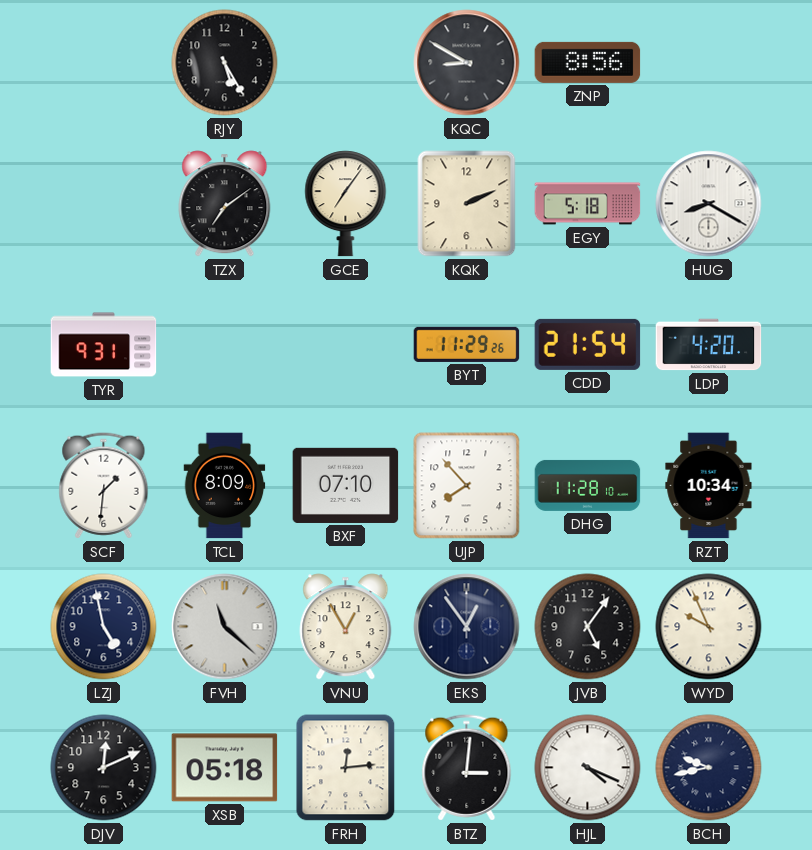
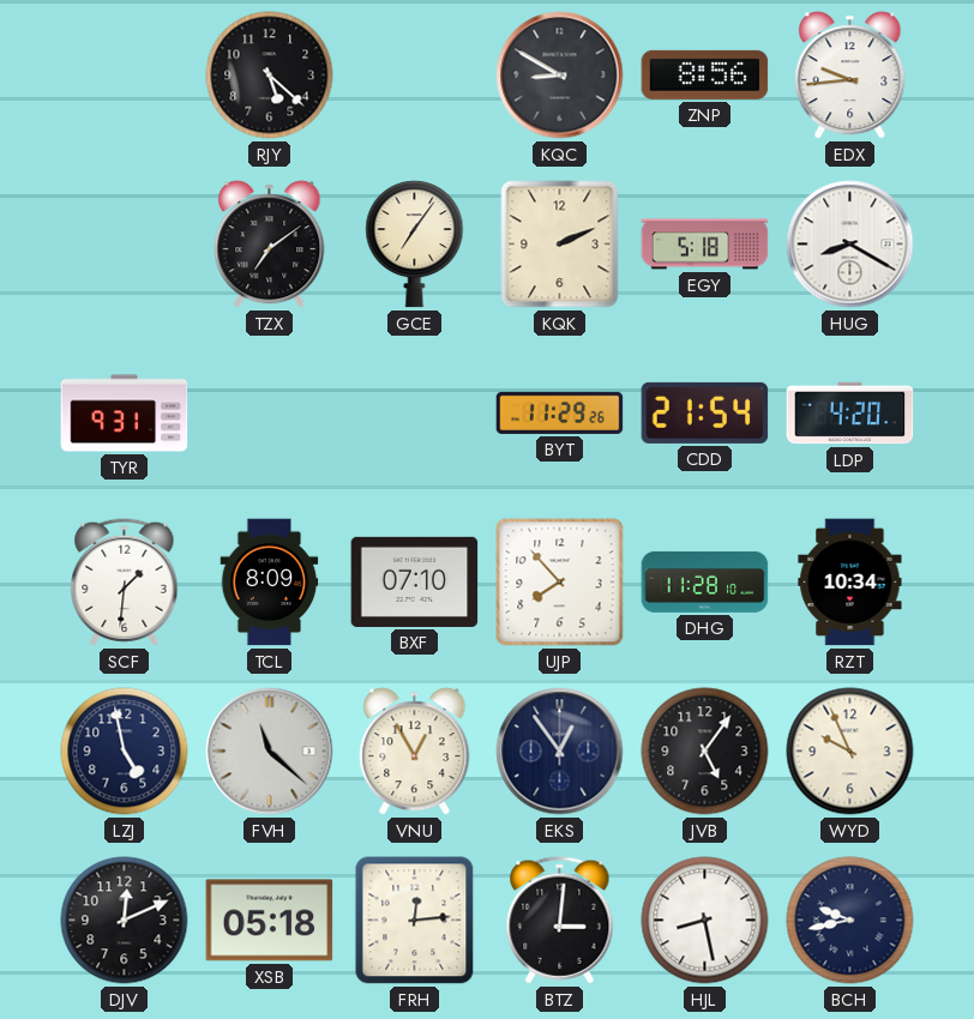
RJY: 5:25 -> 5:22 (270, 76)
EDX: none -> 9:44 (850, 76)
HJL: 4:19 -> 8:28 (705, 921)
